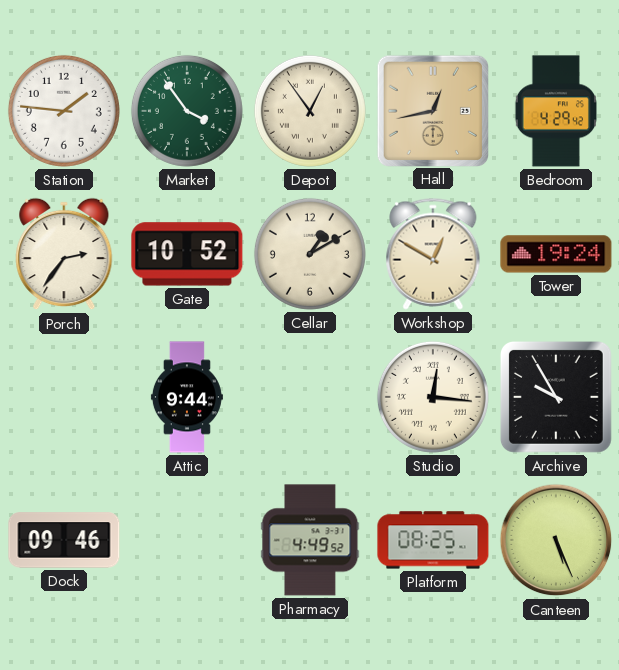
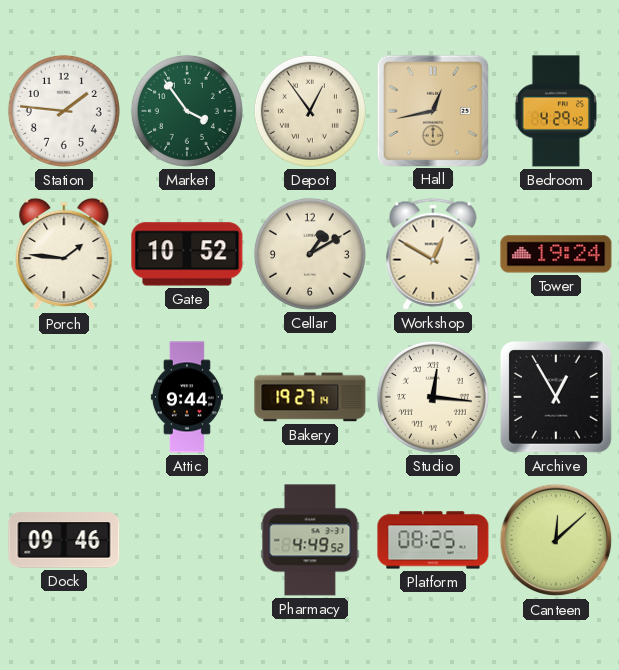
Porch: 2:36 -> 1:46 (64, 254)
Bakery: none -> 19:27 (310, 397)
Archive: 9:55 -> 12:55 (556, 397)
Canteen: 5:26 -> 12:08 (556, 540)
